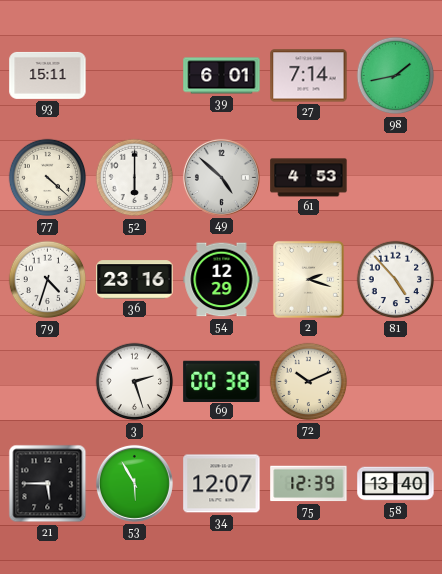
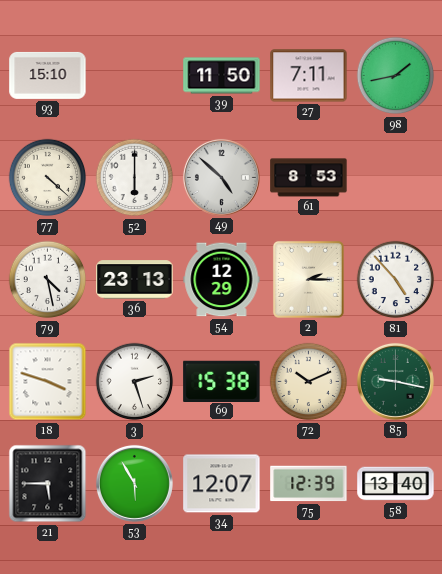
93: 15:11 -> 15:10 (48, 75)
39: 6:01 -> 11:50 (222, 76)
27: 7:14 -> 7:11 (309, 76)
61: 4:53 -> 8:53 (309, 178)
79: 4:33 -> 4:28 (48, 280)
36: 23:16 -> 23:13 (135, 280)
2: 2:18 -> 2:15 (308, 279)
18: none -> 3:48 (48, 382)
69: 00:38 -> 15:38 (222, 381)
85: none -> 9:17 (395, 381)
